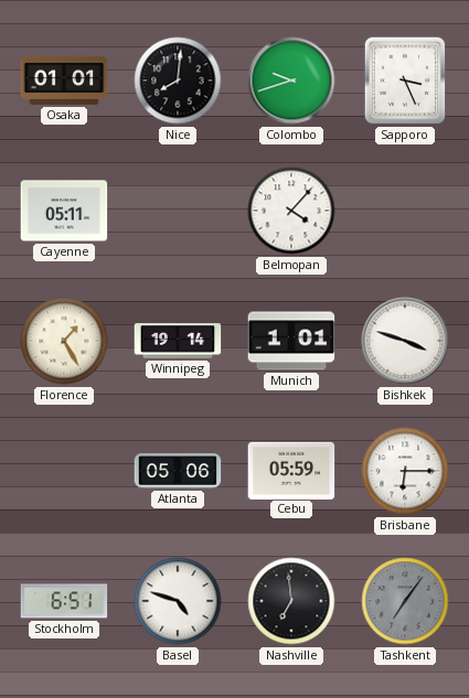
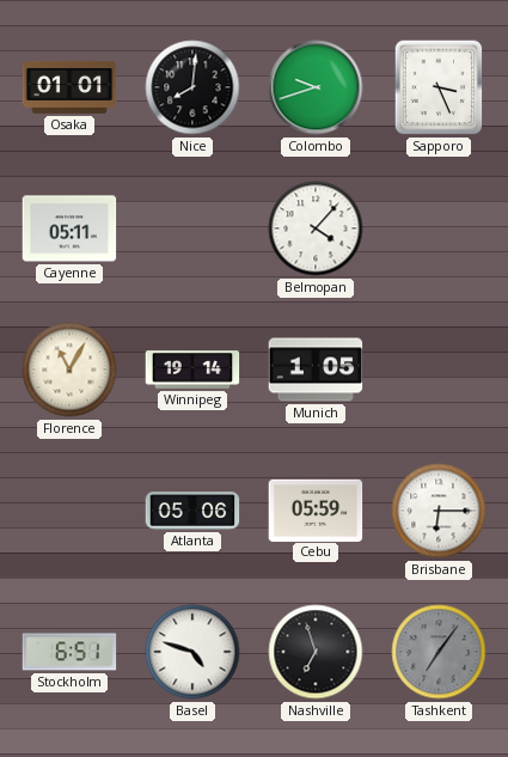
Florence: 1:25 -> 11:05 (69, 370)
Munich: 1:01 -> 1:05 (316, 370)
Bishkek: 3:48 -> none (405, 341)
Nashville: 6:59 -> 6:57 (316, 652)
